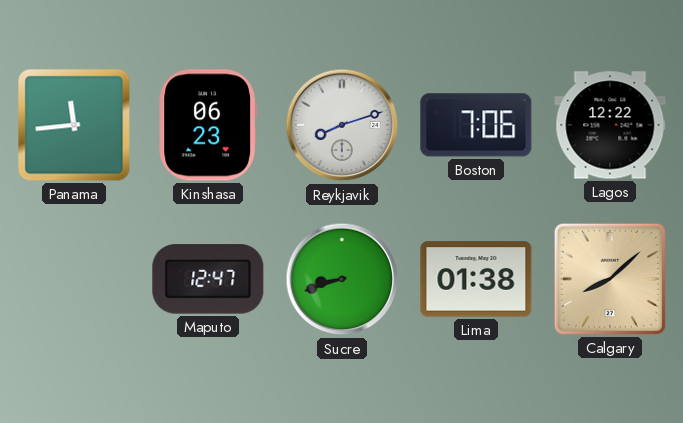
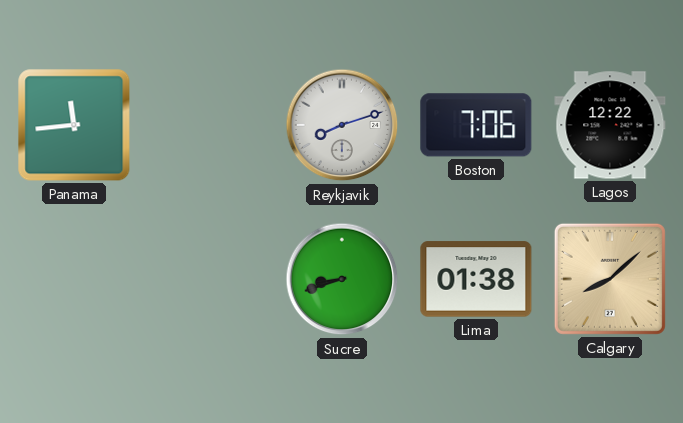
Kinshasa: 06:23 -> none (207, 125)
Maputo: 12:47 -> none (208, 279)
